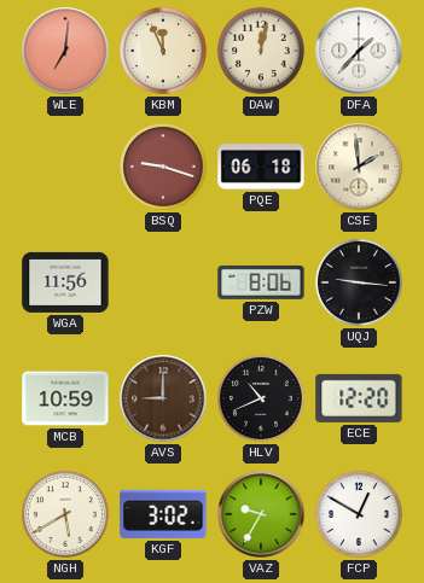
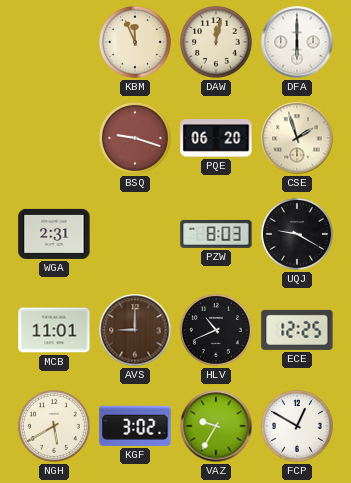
WLE: 7:01 -> none (65, 51)
DFA: 1:37 -> 6:00 (297, 42)
PQE: 06:18 -> 06:20 (216, 139)
CSE: 1:59 -> 1:57 (297, 138)
WGA: 11:56 -> 2:31 (54, 234)
PZW: 8:06 -> 8:03 (216, 234)
UQJ: 9:16 -> 9:20 (297, 234)
MCB: 10:59 -> 11:01 (54, 330)
ECE: 12:20 -> 12:25 (297, 330)
